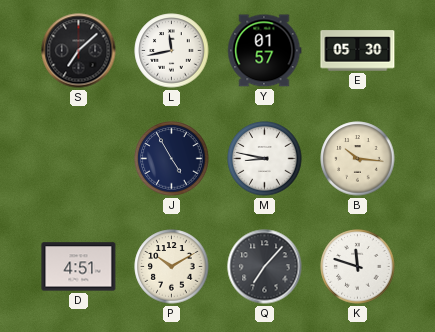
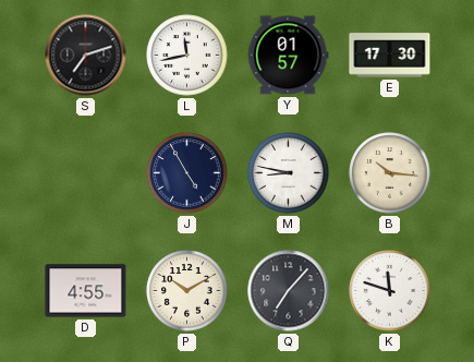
S: 7:08 -> 7:12 (86, 56)
E: 05:30 -> 17:30 (390, 56)
D: 4:51 -> 4:55 (86, 291)
